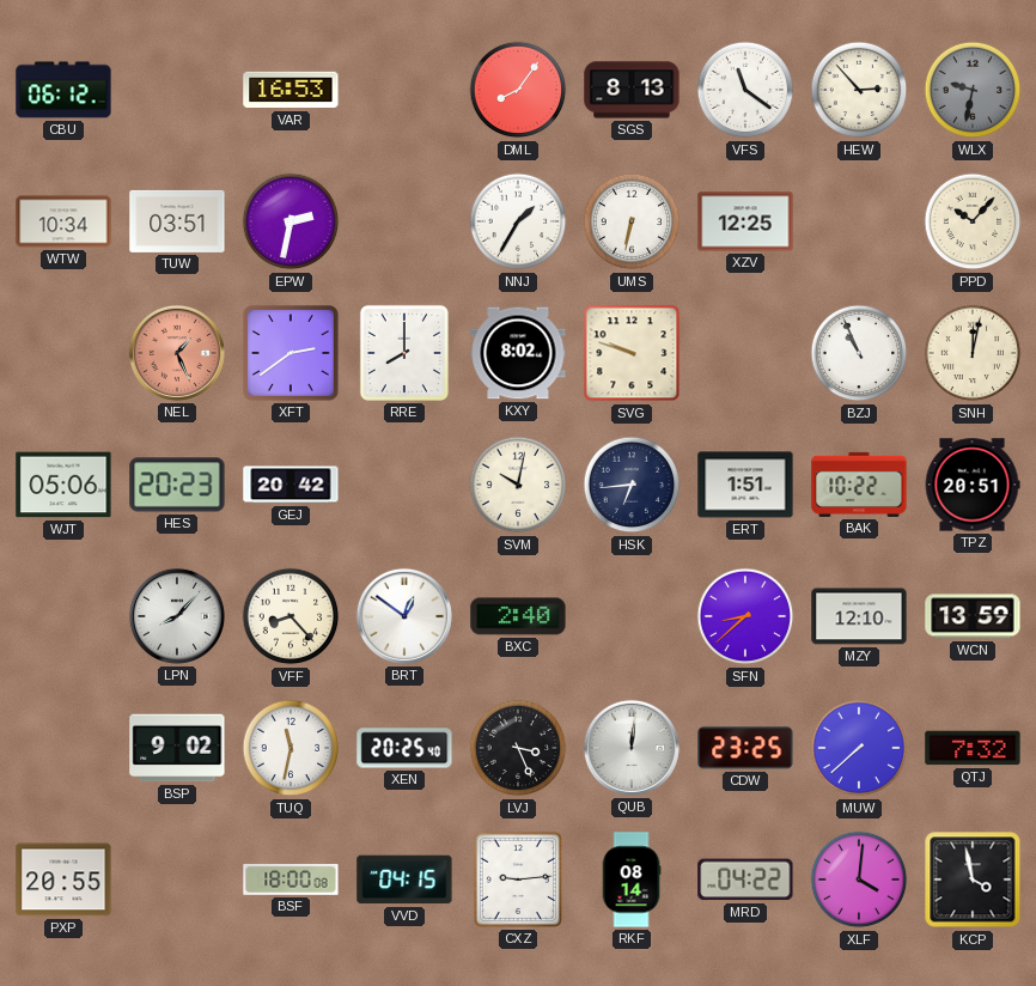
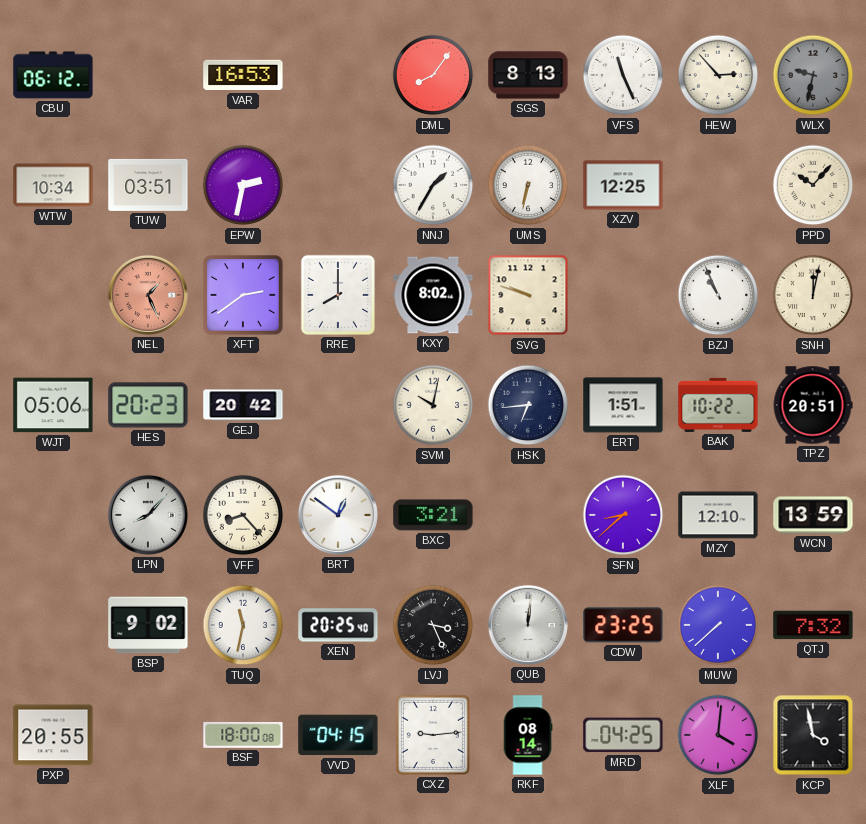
VFS: 11:21 -> 11:26 (623, 75)
BXC: 2:40 -> 3:21 (433, 515)
MRD: 04:22 -> 04:25 (623, 735)
